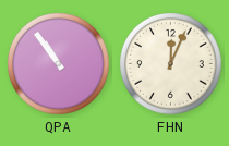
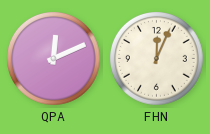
QPA: 10:54 -> 12:11 (54, 59)
